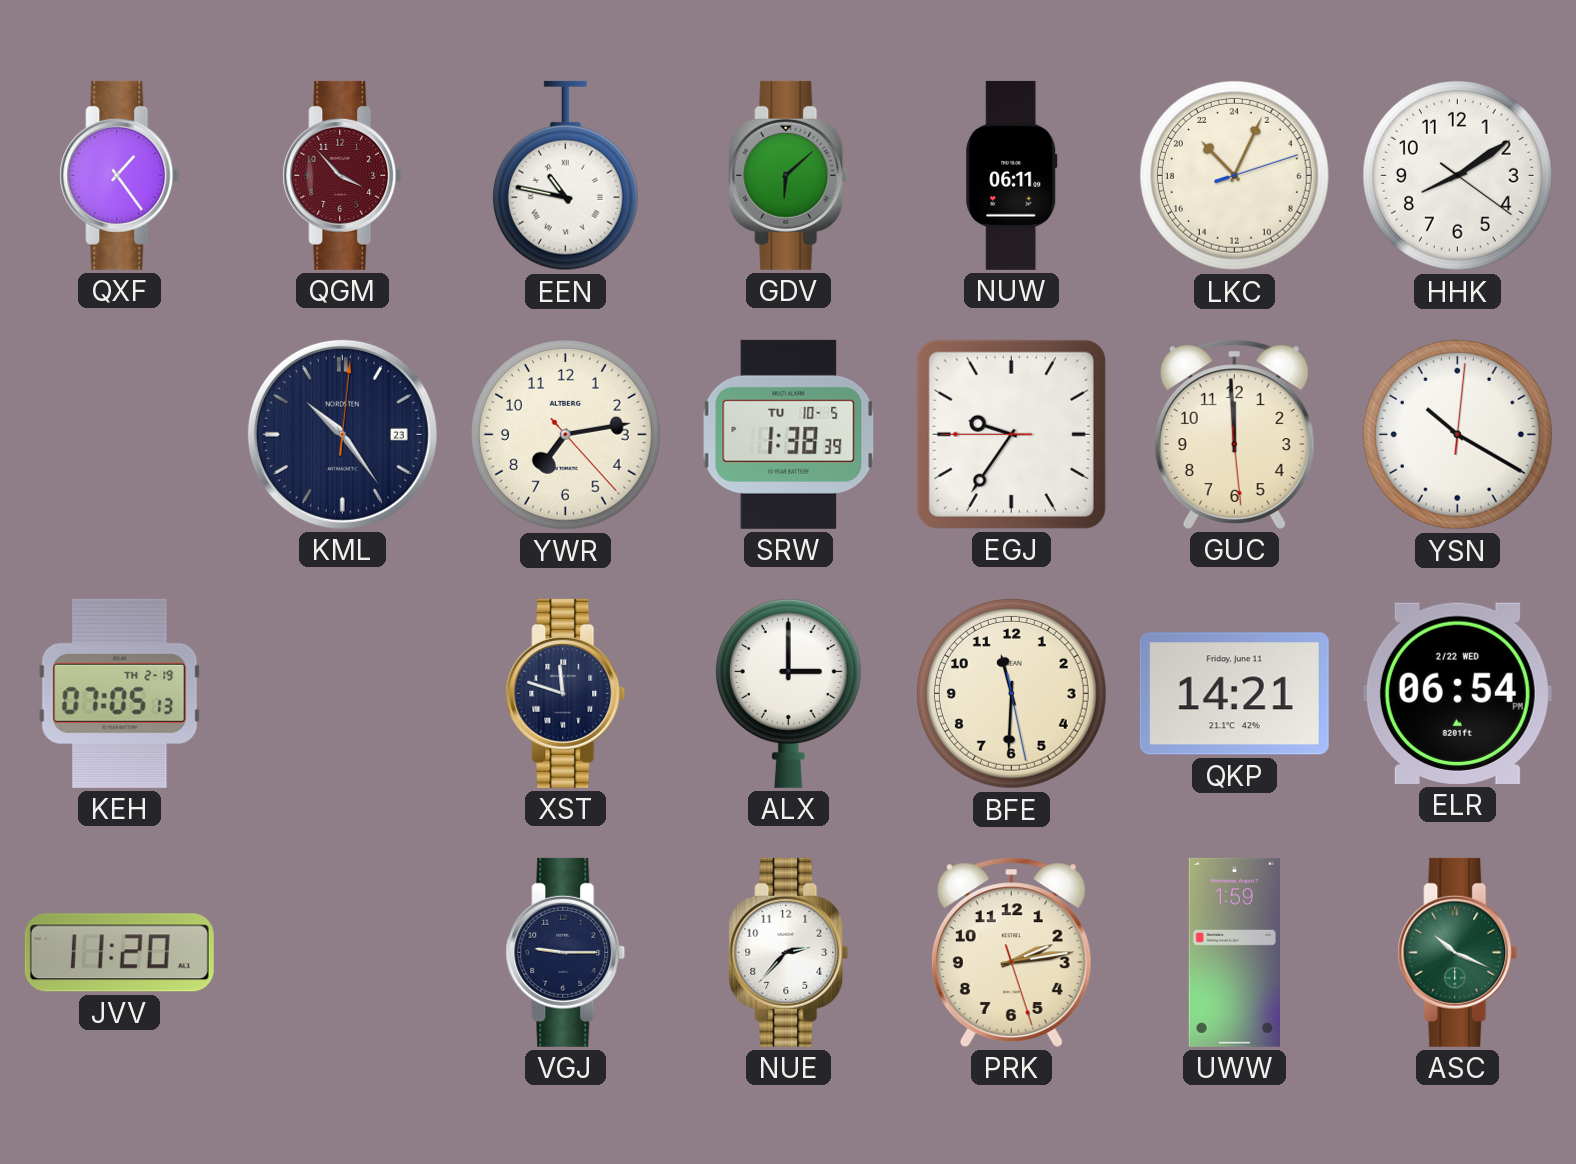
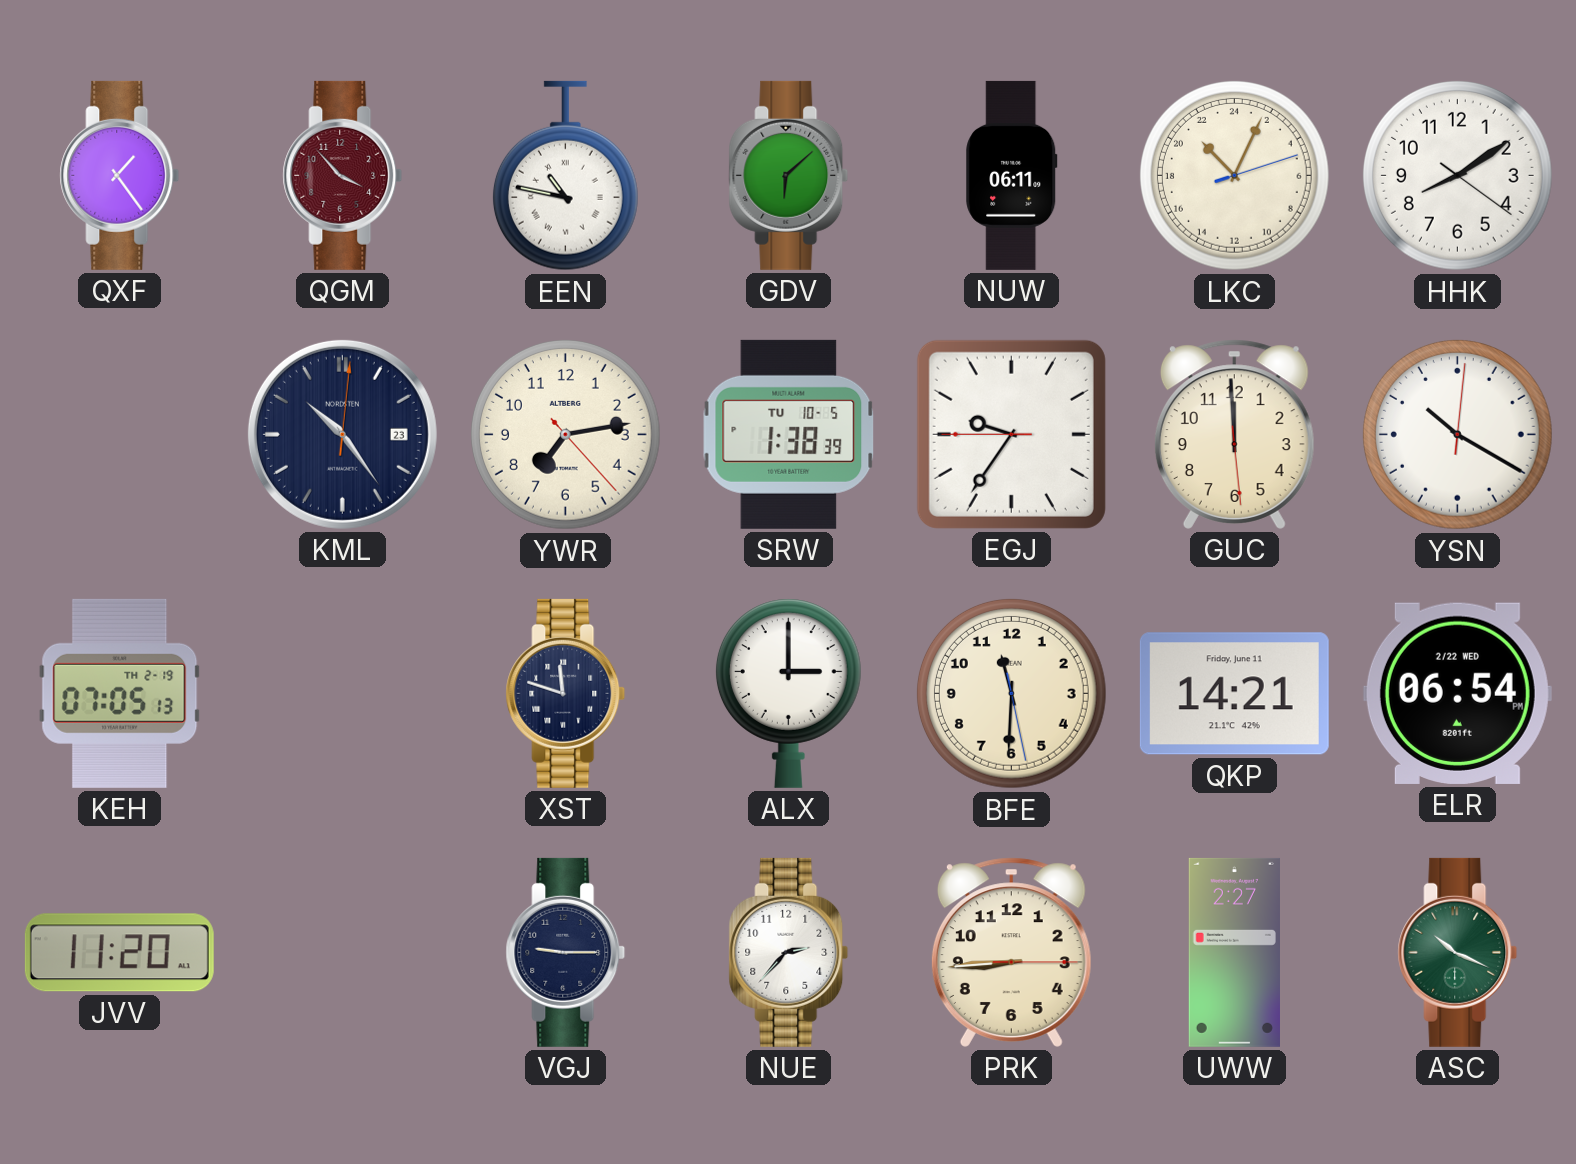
PRK: 2:13 -> 8:44 (1011, 952)
UWW: 1:59 -> 2:27 (1234, 952)
